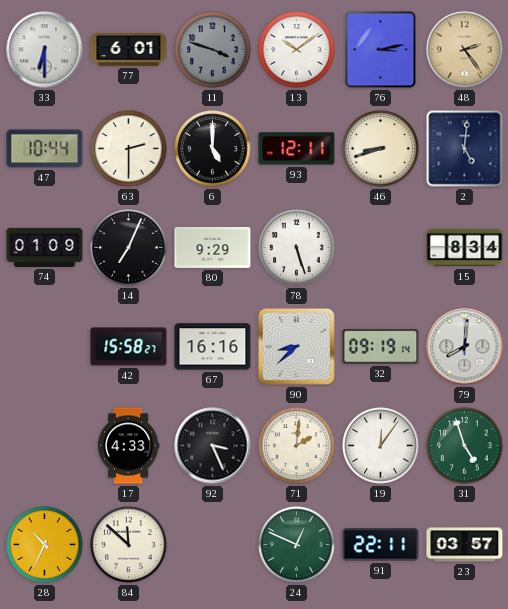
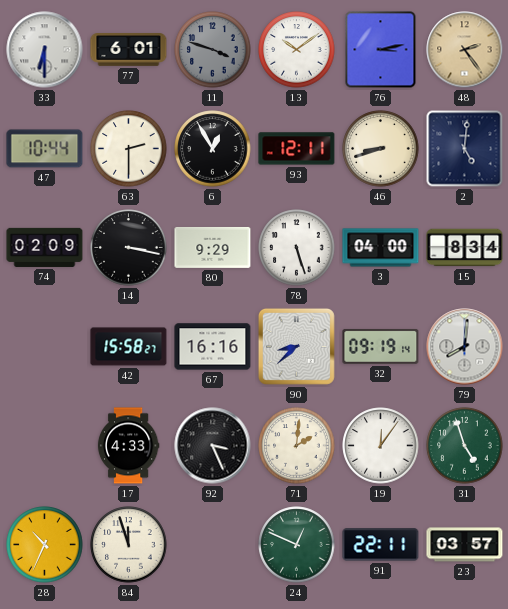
6: 5:00 -> 12:55 (213, 149)
74: 01:09 -> 02:09 (45, 247)
14: 7:04 -> 3:17 (129, 248)
3: none -> 04:00 (381, 248)
84: 11:52 -> 11:57 (129, 545)
